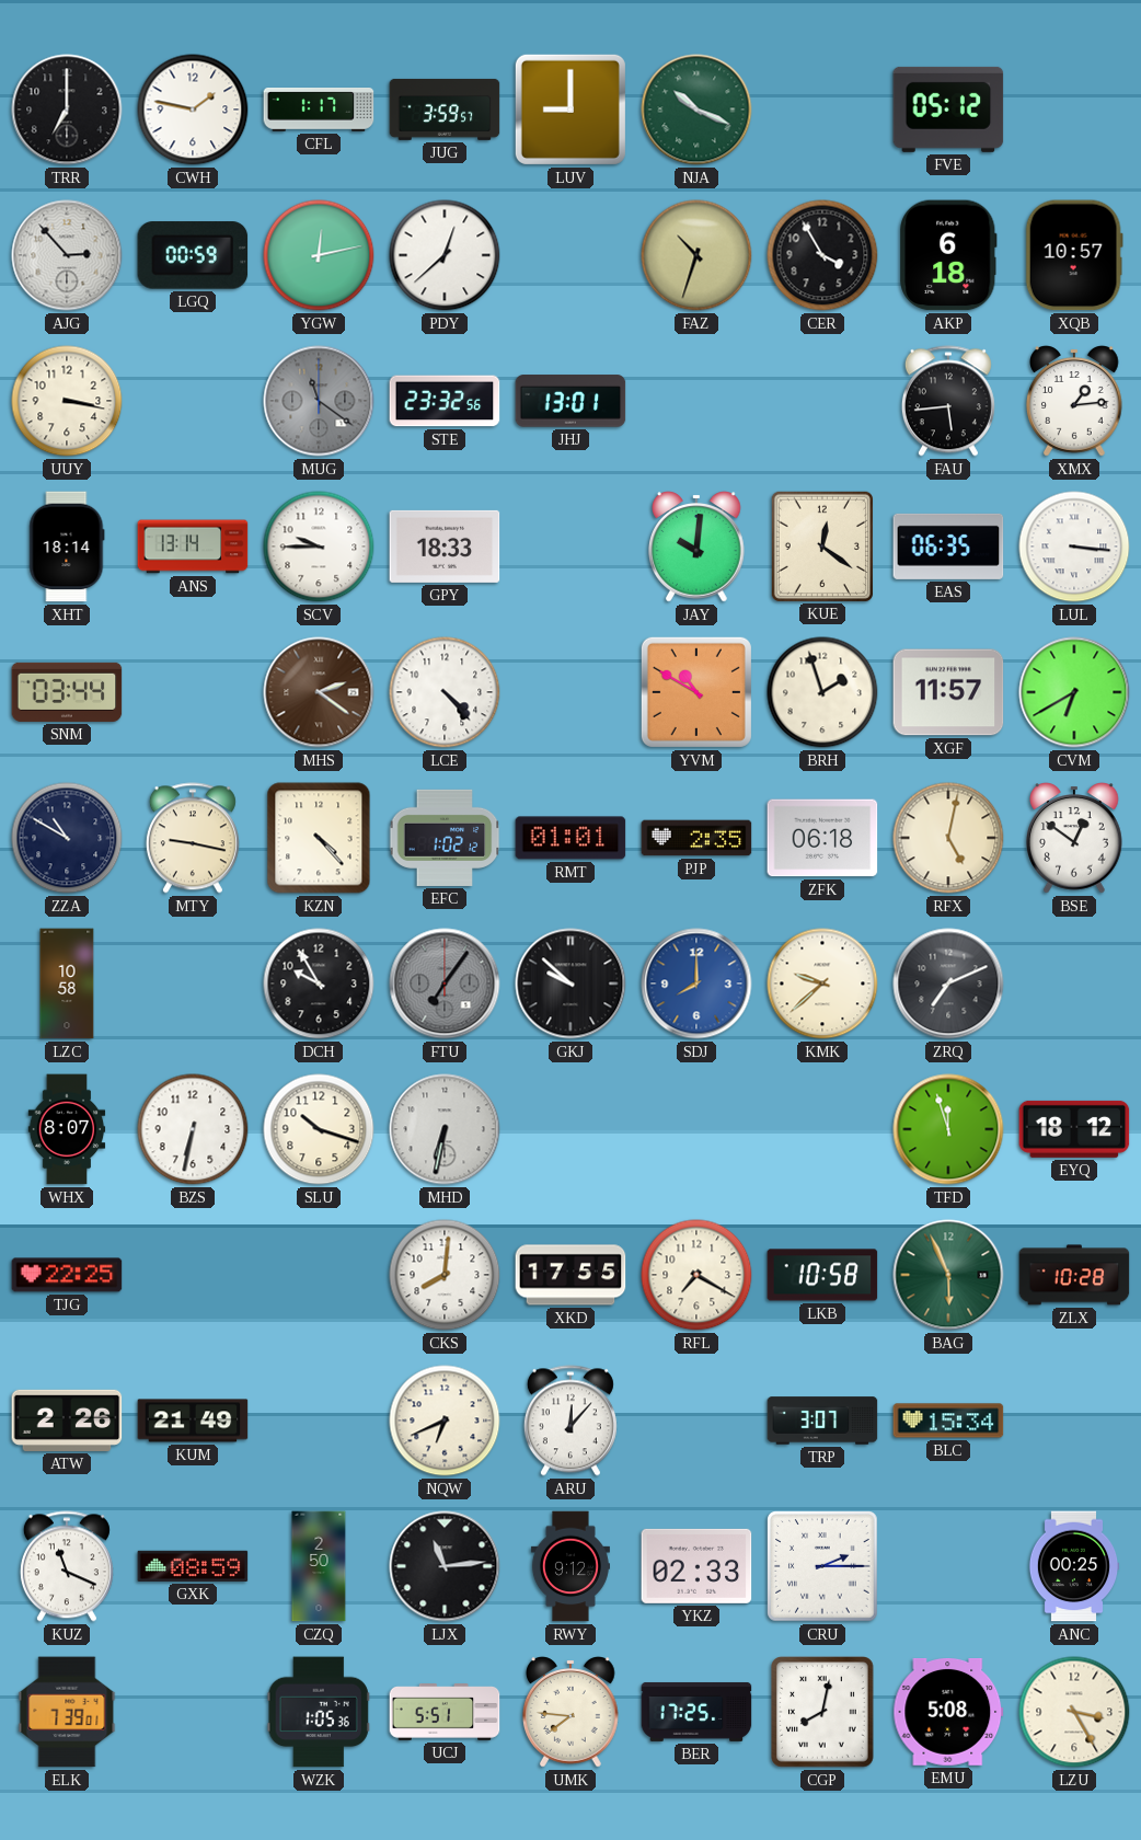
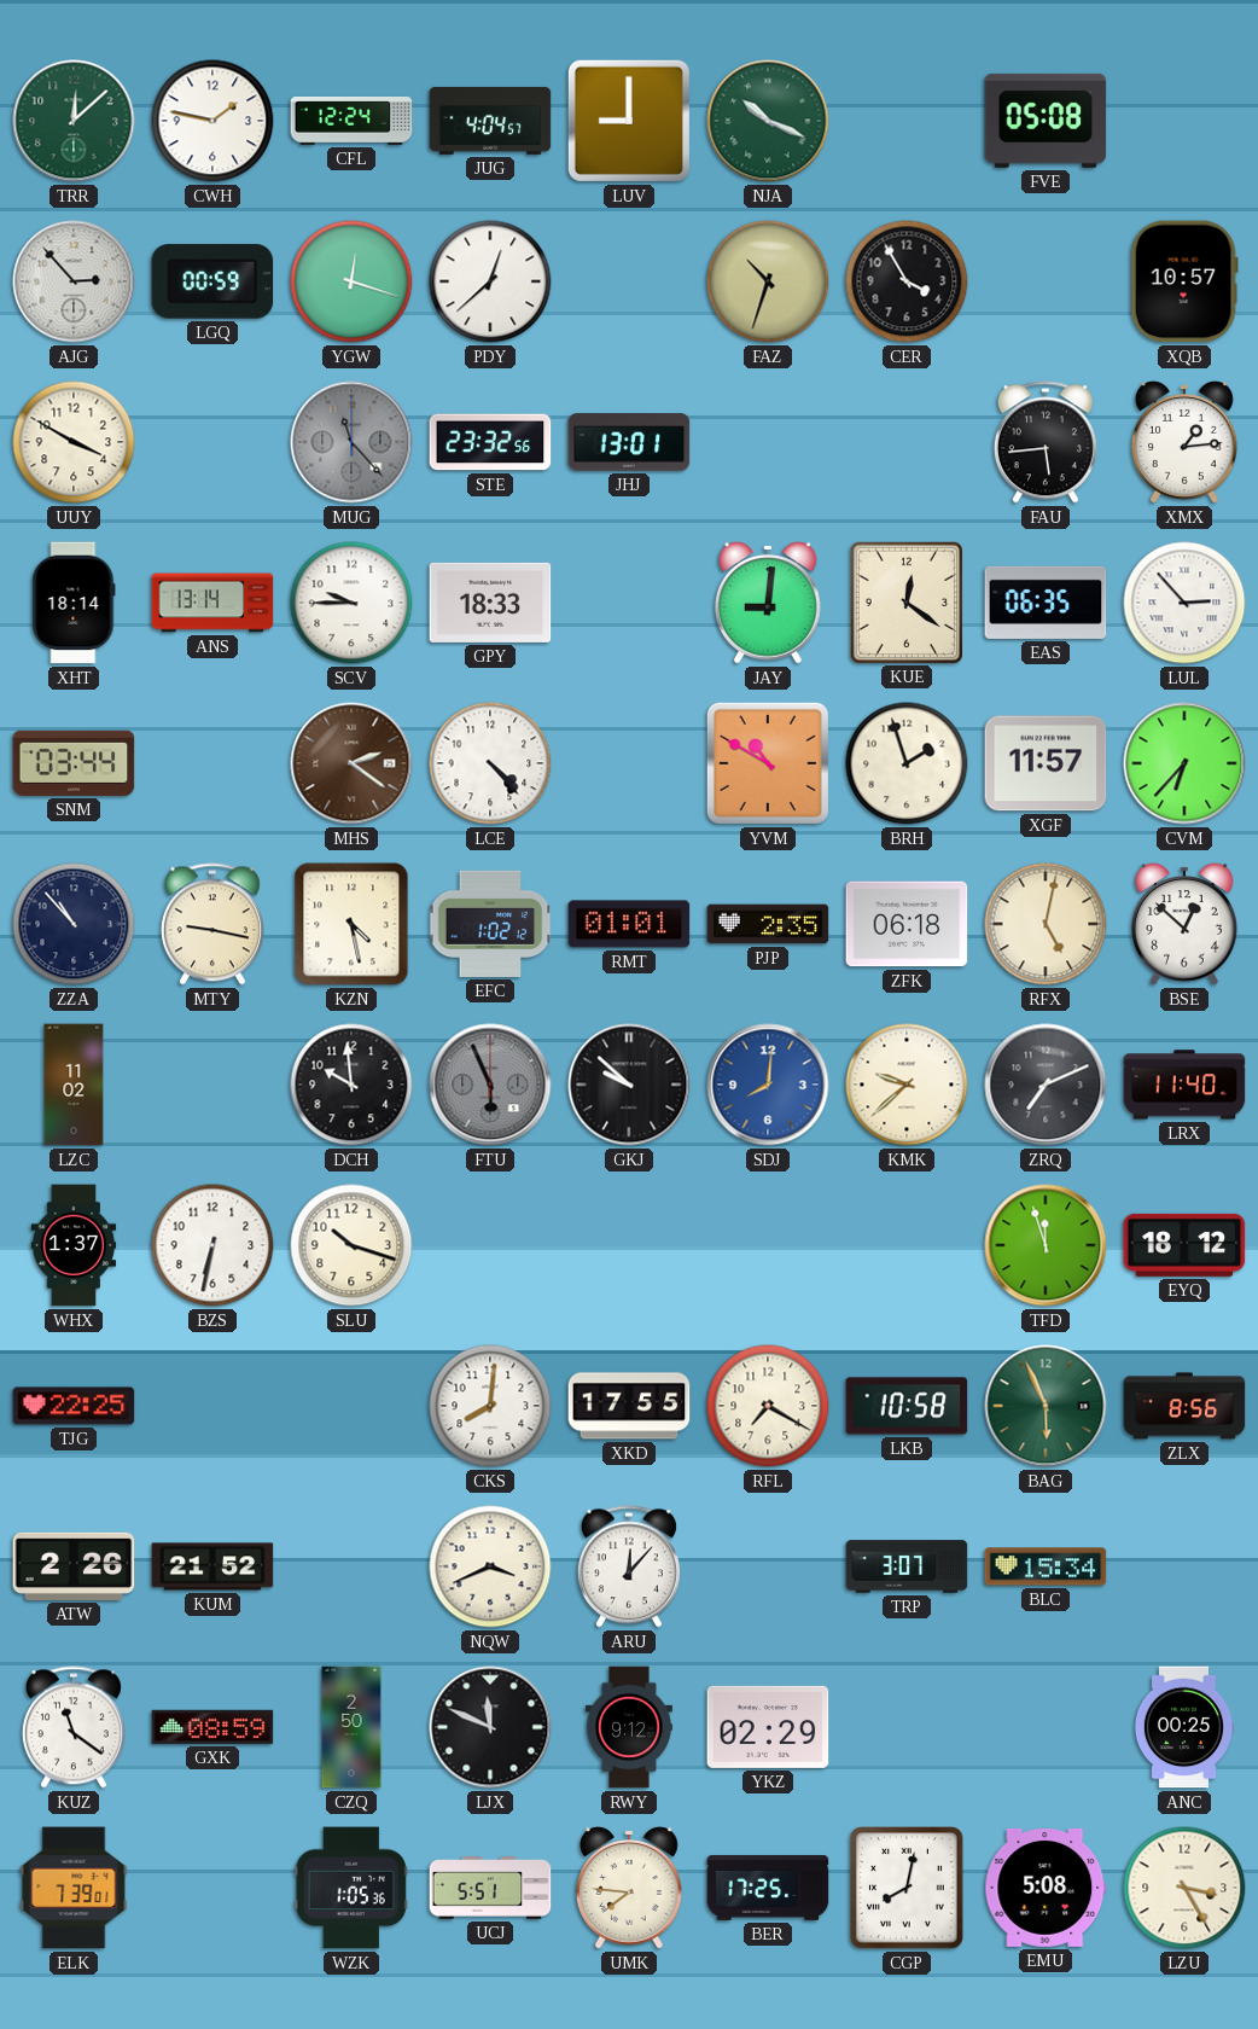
TRR: 7:00 -> 12:08 (74, 121)
TRR dial: black -> green (74, 121)
CFL: 1:17 -> 12:24 (351, 122)
JUG: 3:59 -> 4:04 (490, 121)
FVE: 05:12 -> 05:08 (1046, 121)
YGW: 12:13 -> 12:18 (351, 281)
AKP: 6:18 -> none (948, 255)
UUY: 3:17 -> 3:50 (74, 442)
MUG: 11:21 -> 11:23 (351, 442)
JAY: 10:01 -> 9:01 (769, 603)
LUL: 3:16 -> 2:53 (1184, 603)
CVM: 6:40 -> 6:37 (1184, 763)
ZZA: 10:50 -> 10:53 (74, 924)
KZN: 4:23 -> 4:28 (351, 924)
BSE: 12:51 -> 12:52 (1186, 924)
LZC: 10:58 -> 11:02 (74, 1085)
DCH: 9:55 -> 9:59 (351, 1085)
FTU: 7:06 -> 5:56 (490, 1085)
SDJ: 8:00 -> 8:01 (768, 1085)
LRX: none -> 11:40 (1184, 1085)
WHX: 8:07 -> 1:37 (74, 1245)
MHD: 6:32 -> none (445, 1129)
ZLX: 10:28 -> 8:56 (1184, 1406)
KUM: 21:49 -> 21:52 (212, 1566)
NQW: 6:41 -> 3:41 (490, 1566)
KUZ: 11:19 -> 11:21 (74, 1727)
LJX: 11:14 -> 11:49 (490, 1727)
YKZ: 02:33 -> 02:29 (768, 1727)
CRU: 2:15 -> none (822, 1566)
